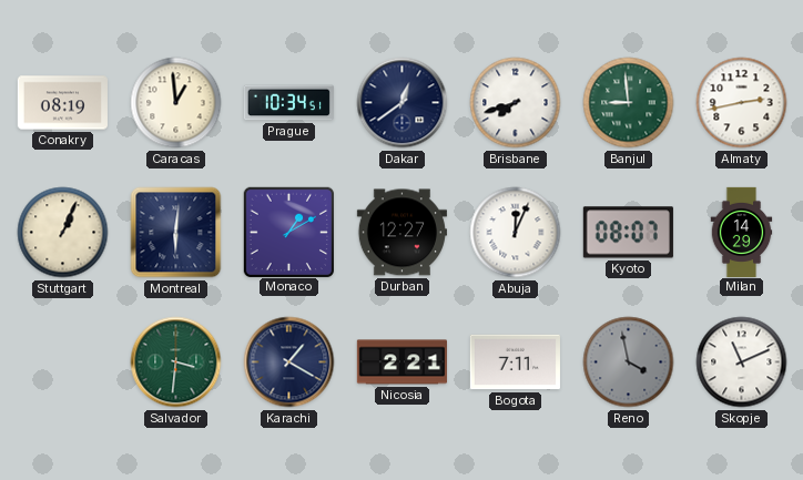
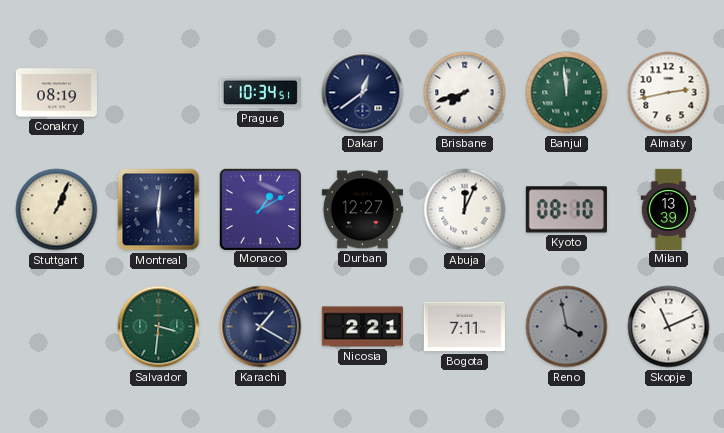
Caracas: 12:59 -> none (176, 103)
Banjul: 8:59 -> 11:59 (567, 93)
Kyoto: 08:07 -> 08:10 (566, 210)
Milan: 14:29 -> 13:39 (669, 209)
